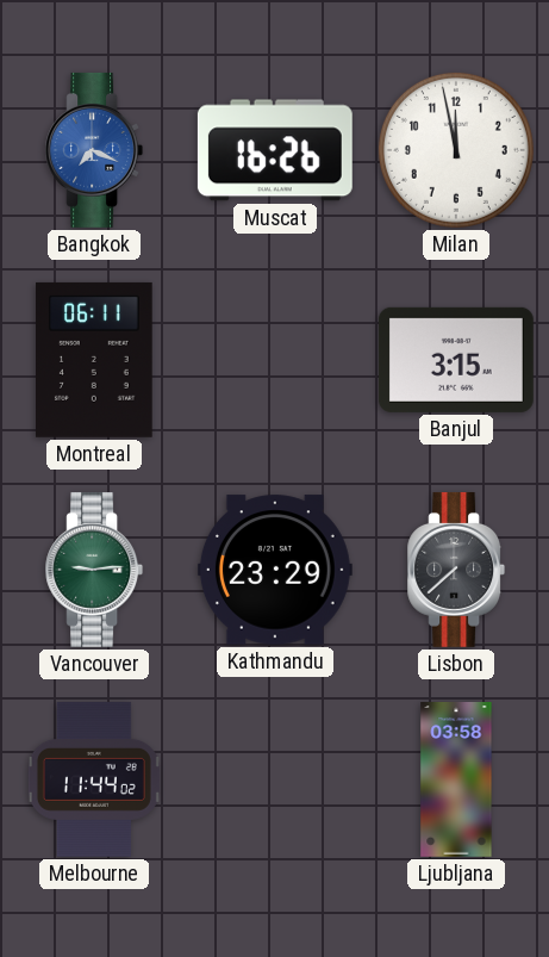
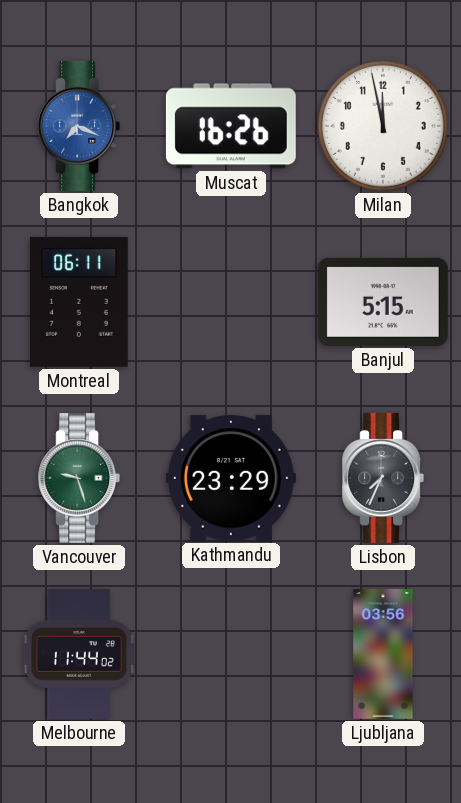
Banjul: 3:15 -> 5:15 (383, 302)
Vancouver: 9:14 -> 9:27 (79, 478)
Lisbon: 7:38 -> 7:34 (383, 478)
Ljubljana: 03:58 -> 03:56 (383, 655)
